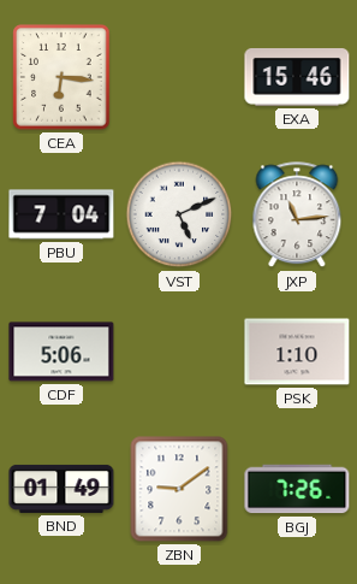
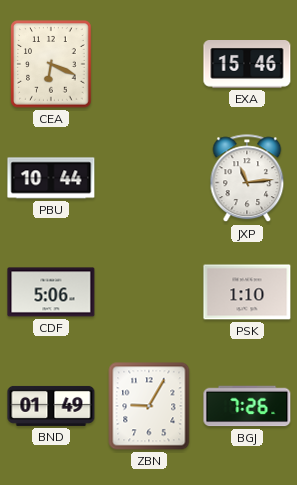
CEA: 6:16 -> 6:19 (51, 64)
PBU: 7:04 -> 10:44 (51, 178)
VST: 5:11 -> none (179, 214)
ZBN: 9:09 -> 9:05 (149, 406)
